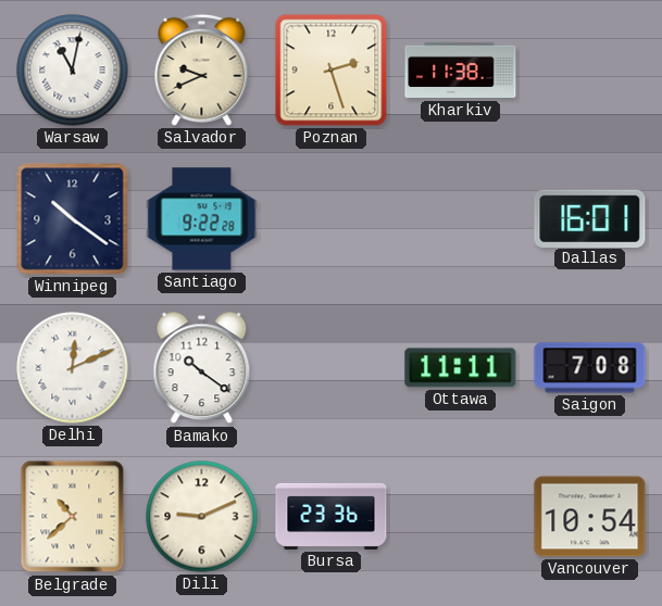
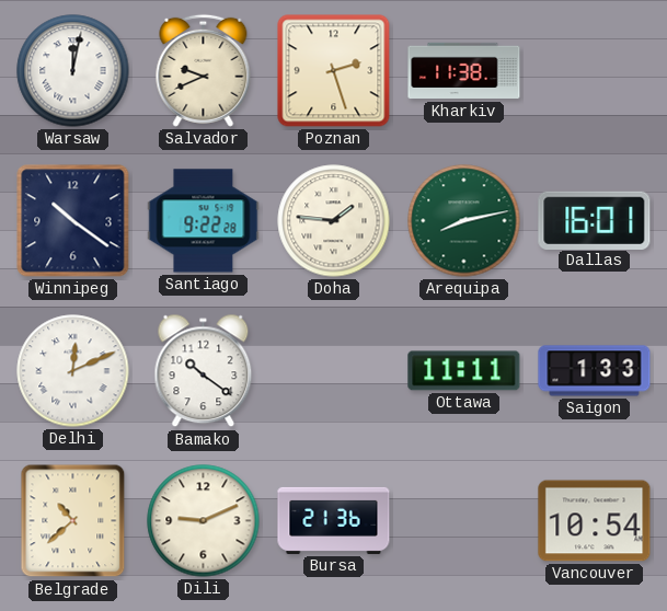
Warsaw: 11:02 -> 12:02 (73, 71)
Doha: none -> 1:46 (334, 221)
Arequipa: none -> 8:13 (464, 221)
Saigon: 7:08 -> 1:33 (595, 371)
Bursa: 23:36 -> 21:36 (334, 520)
